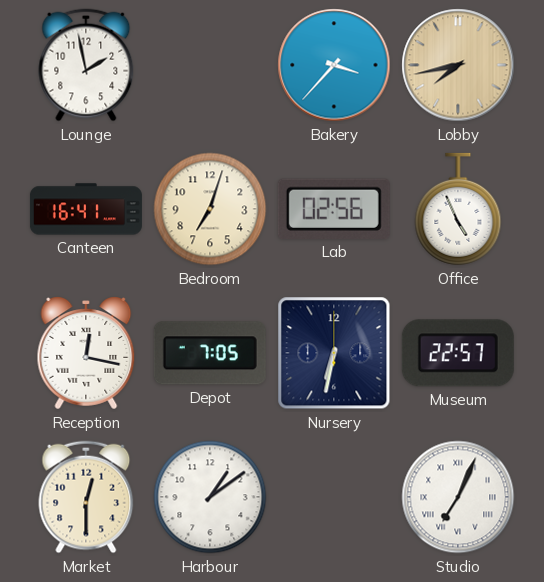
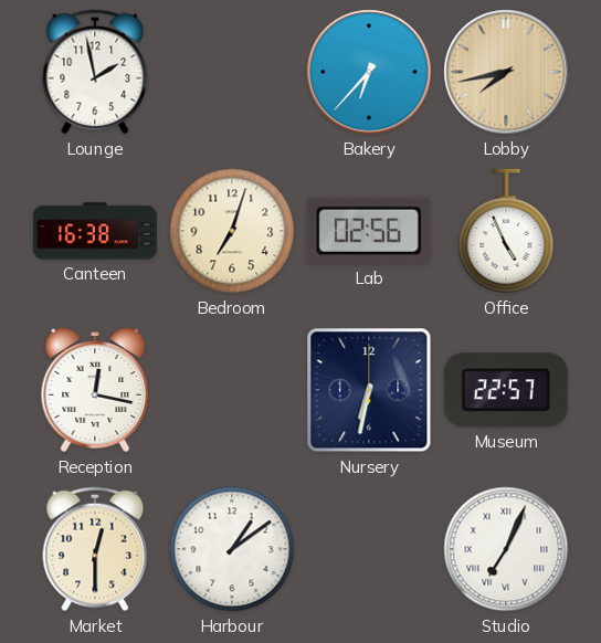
Bakery: 3:37 -> 6:37 (369, 72)
Canteen: 16:41 -> 16:38 (95, 231)
Depot: 7:05 -> none (210, 353)
